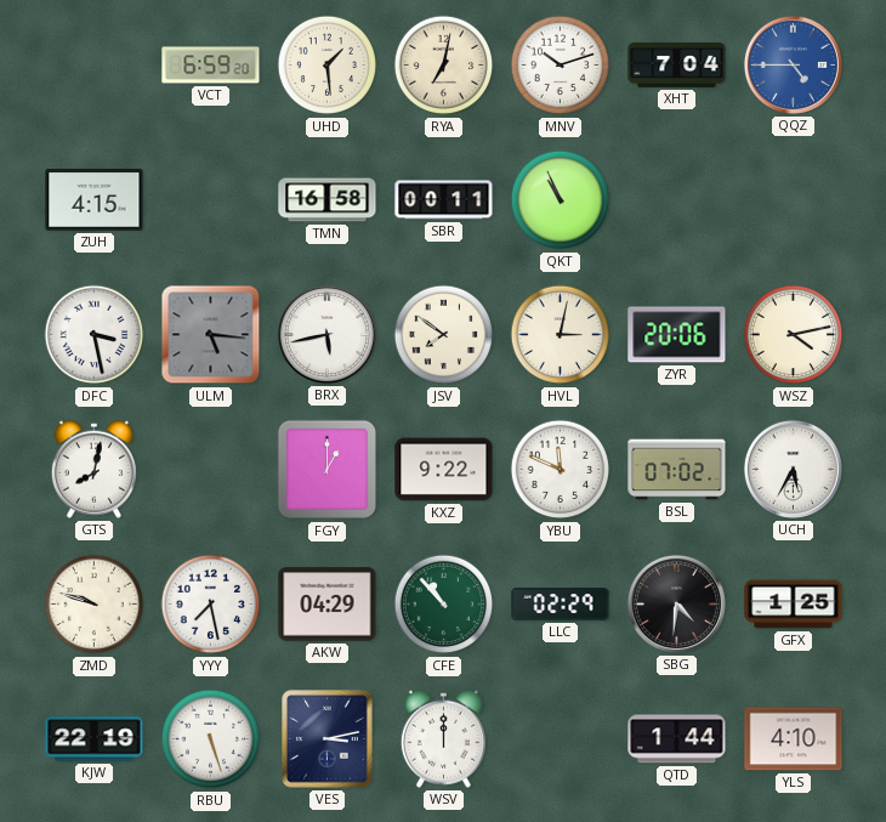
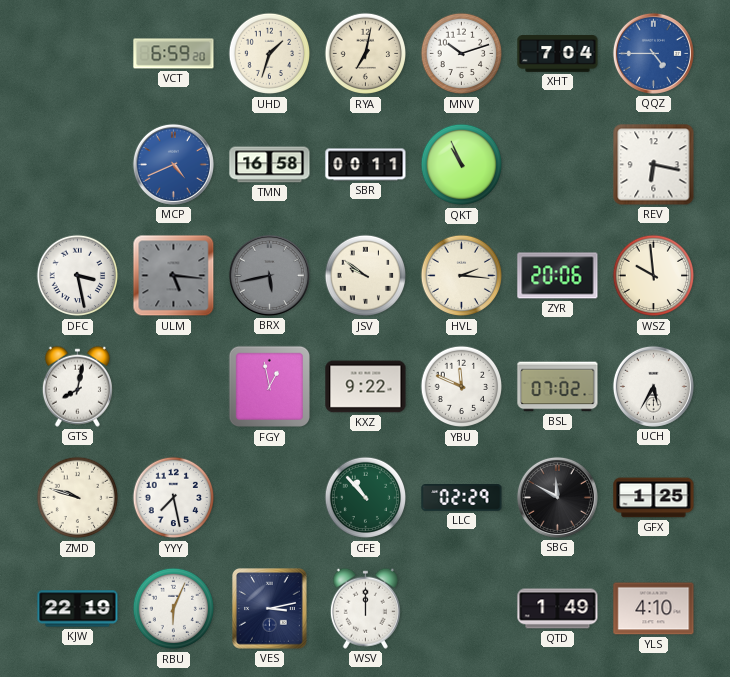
UHD: 1:29 -> 1:33 (270, 54)
ZUH: 4:15 -> none (95, 200)
MCP: none -> 4:41 (173, 164)
REV: none -> 6:17 (654, 165)
BRX dial: white -> grey (269, 275)
JSV: 7:51 -> 9:51 (366, 276)
HVL: 3:02 -> 2:16 (462, 276)
WSZ: 4:13 -> 9:59 (654, 276)
FGY: 1:00 -> 12:58 (270, 387)
AKW: 04:29 -> none (328, 605)
SBG: 4:31 -> 11:50 (557, 497)
RBU: 5:27 -> 6:04 (174, 609)
QTD: 1:44 -> 1:49 (558, 609)
